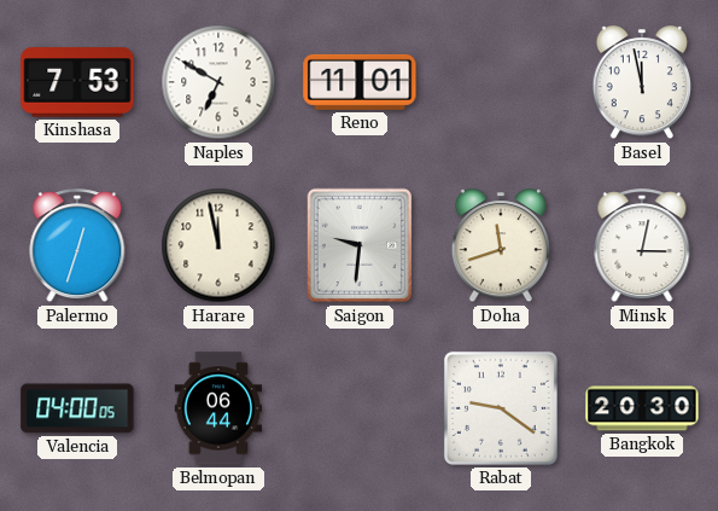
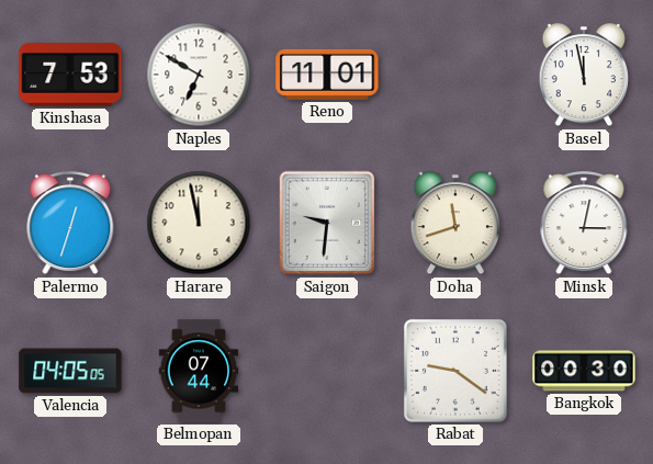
Valencia: 04:00 -> 04:05 (70, 371)
Belmopan: 06:44 -> 07:44 (199, 371)
Bangkok: 20:30 -> 00:30 (584, 371)
